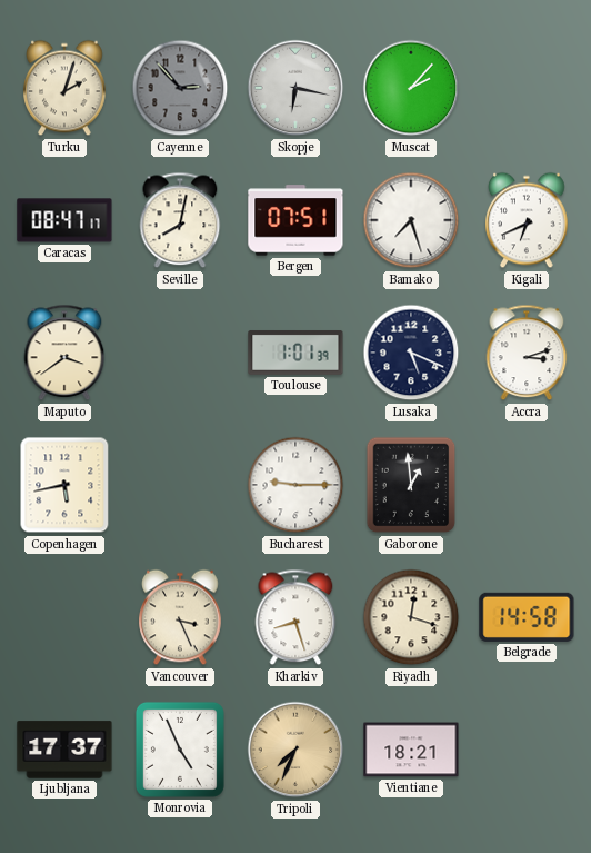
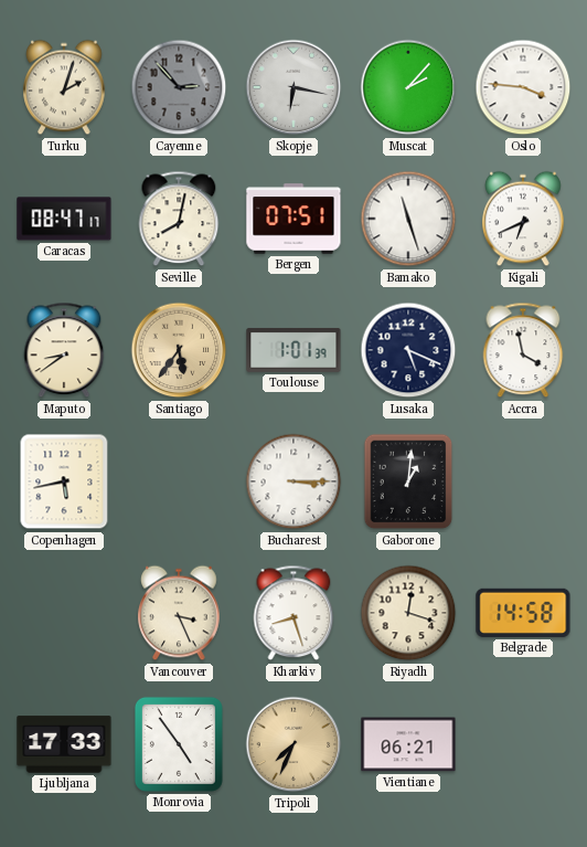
Oslo: none -> 3:46 (523, 87)
Bamako: 7:27 -> 11:27 (408, 219)
Maputo: 3:39 -> 8:39 (64, 350)
Santiago: none -> 5:36 (179, 350)
Accra: 3:12 -> 3:58 (523, 350)
Bucharest: 9:15 -> 3:15 (293, 481)
Gaborone: 12:59 -> 1:01 (408, 481)
Ljubljana: 17:37 -> 17:33 (64, 744)
Monrovia: 4:56 -> 4:54 (179, 744)
Vientiane: 18:21 -> 06:21 (408, 744)
